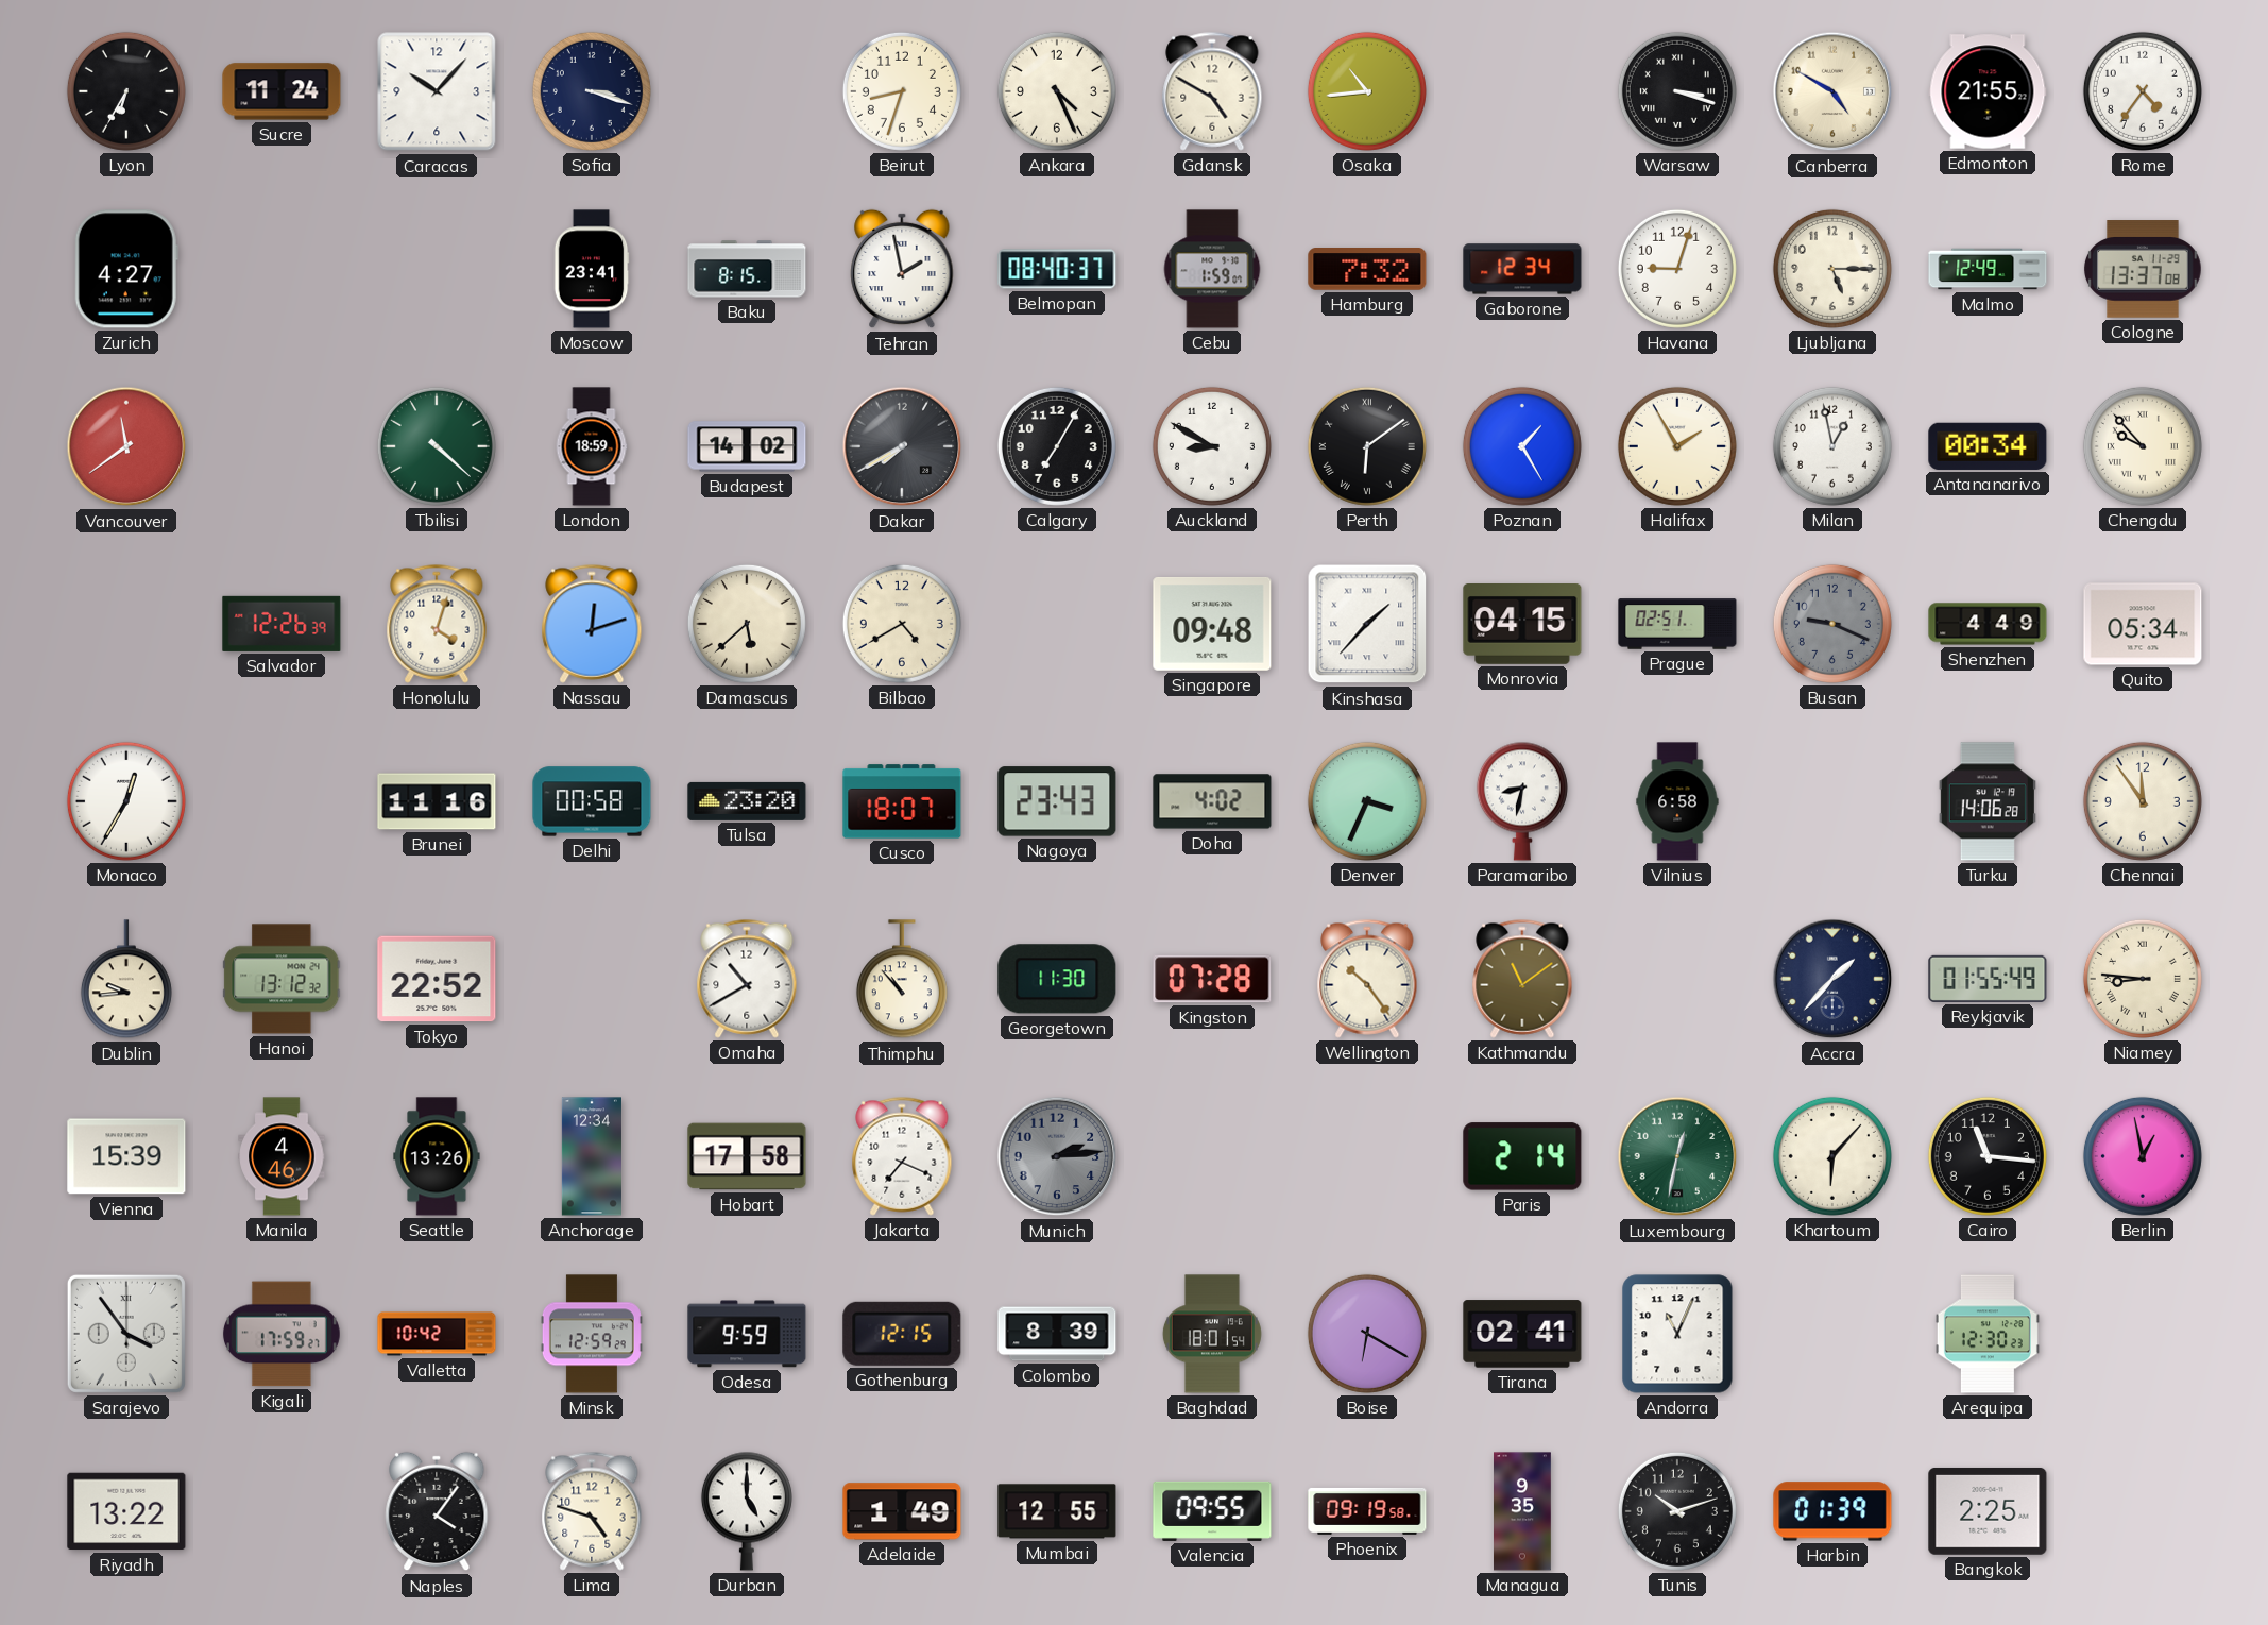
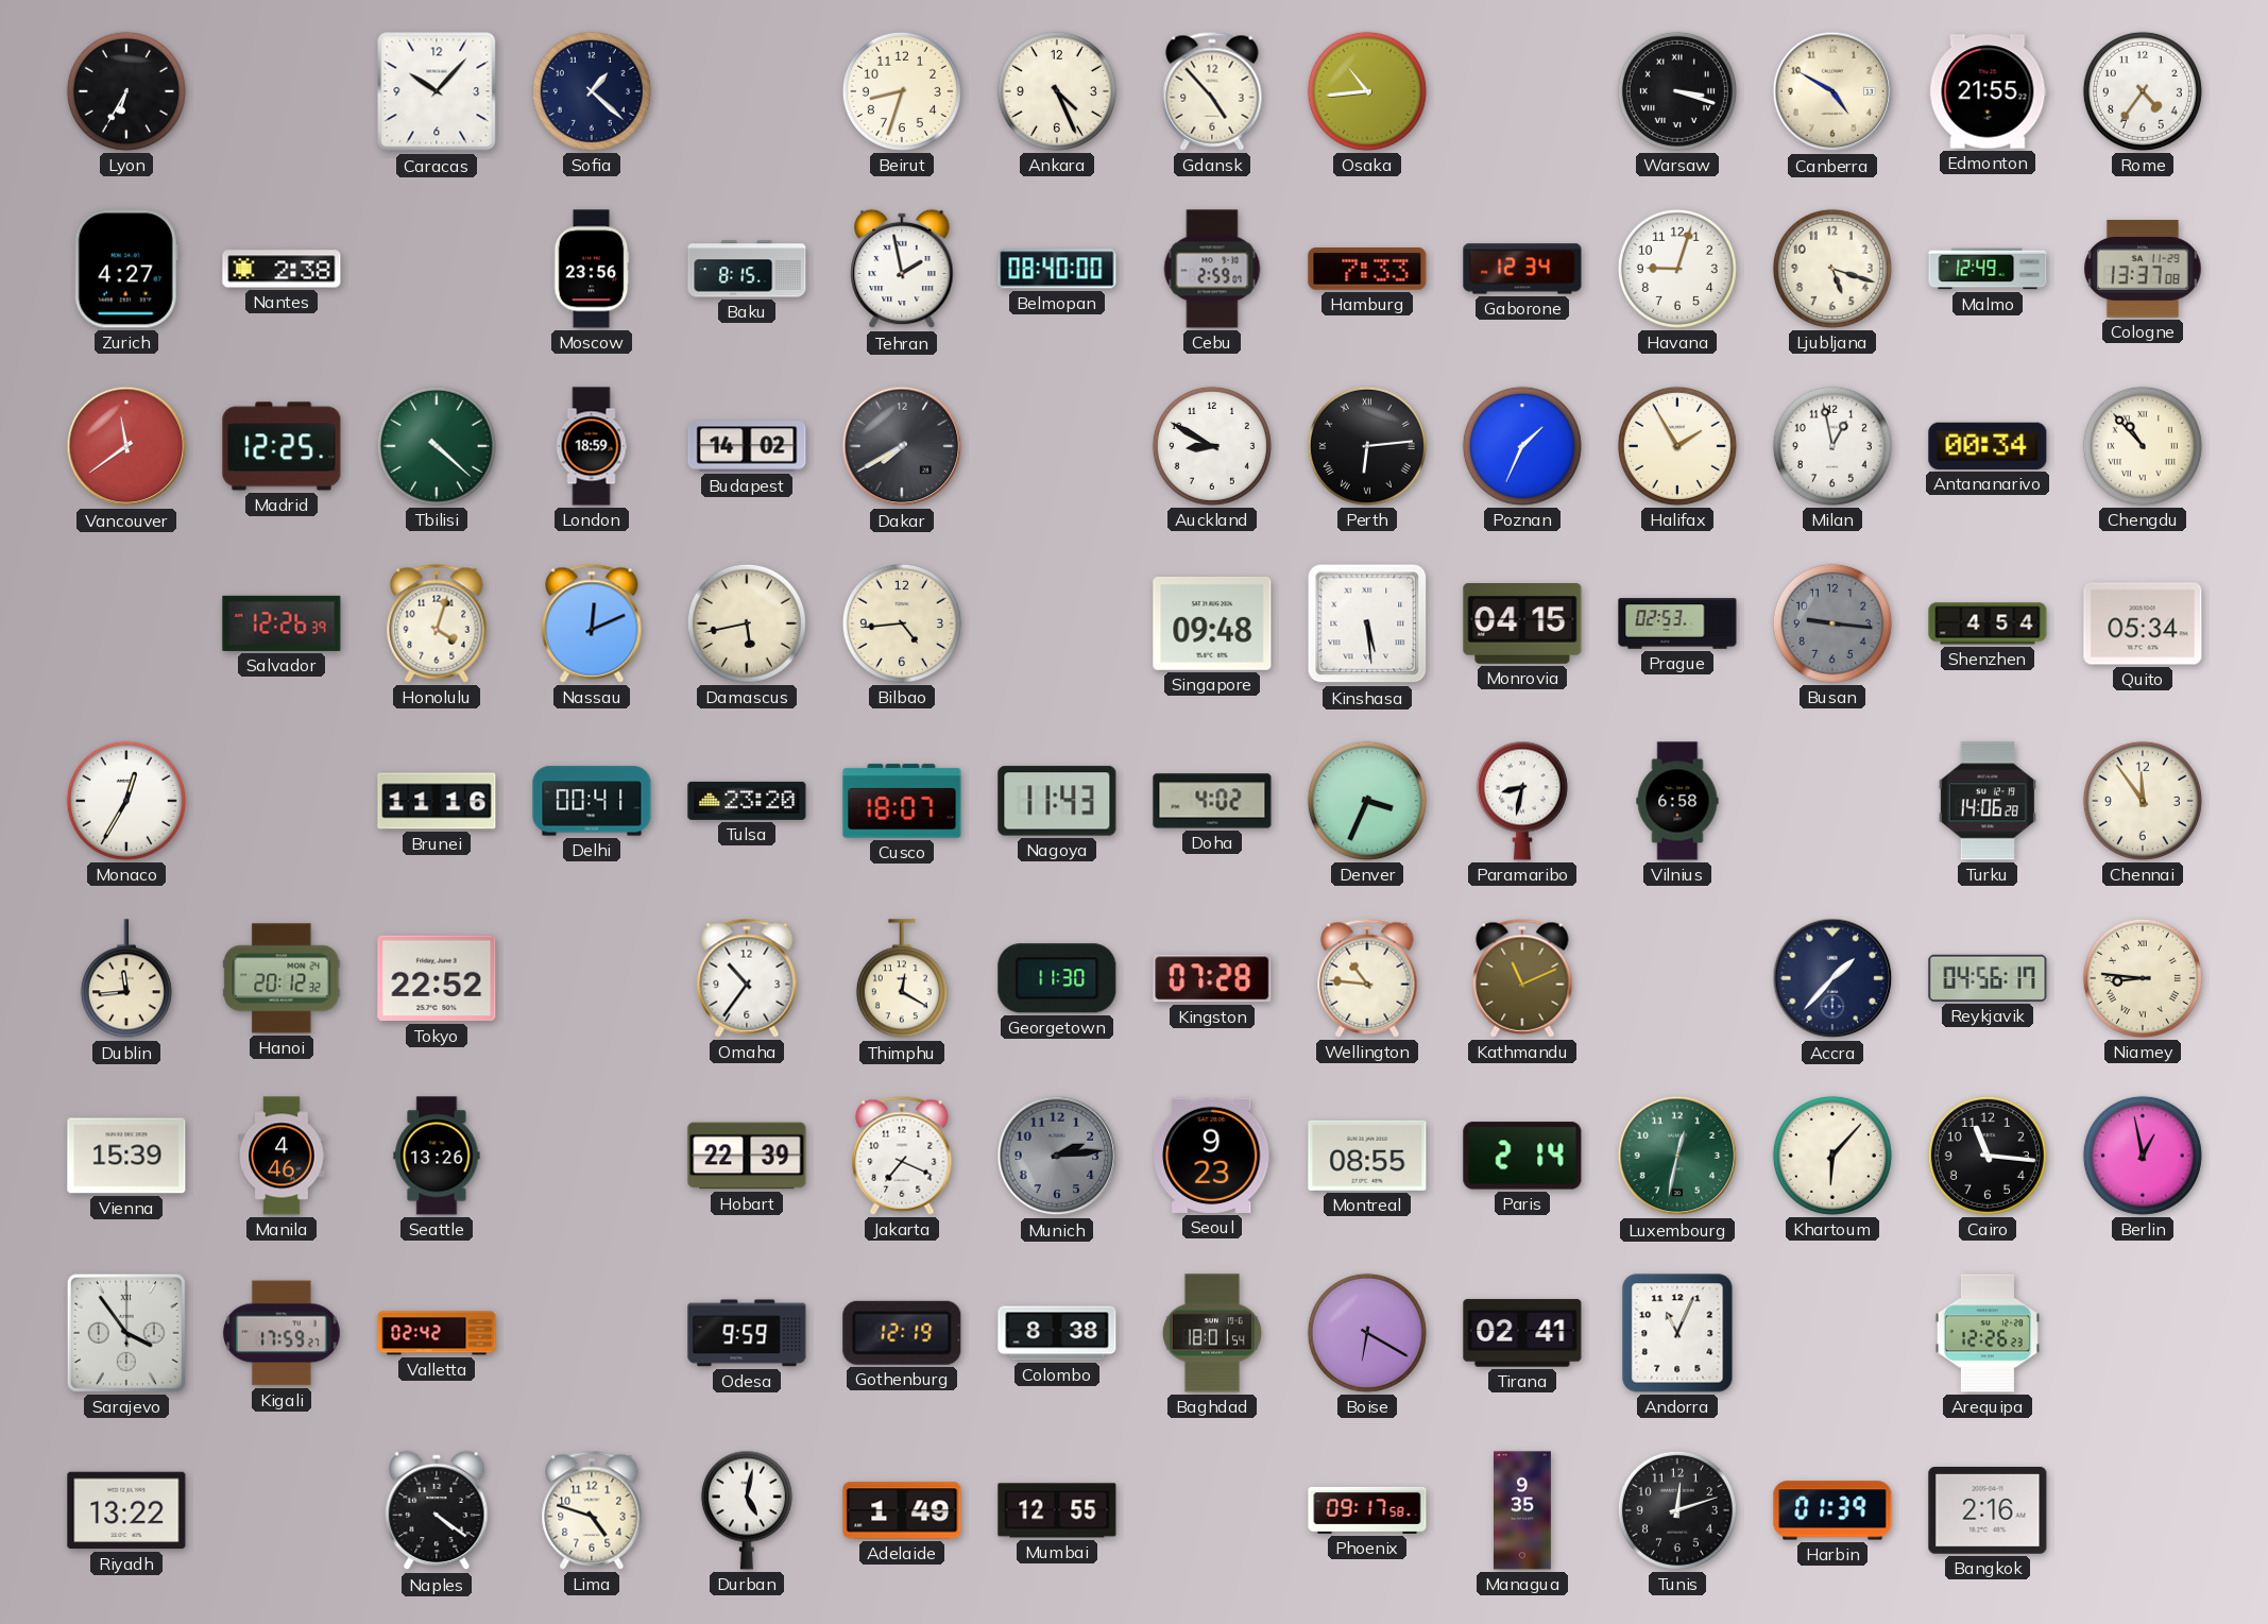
Sucre: 11:24 -> none (282, 91)
Sofia: 3:18 -> 1:22 (592, 91)
Gdansk: 4:50 -> 4:53 (1212, 91)
Nantes: none -> 2:38 (282, 269)
Moscow: 23:41 -> 23:56 (592, 269)
Belmopan: 08:40:37 -> 08:40:00 (1057, 269)
Cebu: 1:59 -> 2:59 (1212, 269)
Hamburg: 7:32 -> 7:33 (1367, 269)
Ljubljana: 5:15 -> 5:18 (1832, 269)
Madrid: none -> 12:25 (282, 446)
Calgary: 7:05 -> none (1057, 446)
Perth: 6:09 -> 6:14 (1367, 446)
Poznan: 1:25 -> 1:34 (1522, 446)
Chengdu: 9:53 -> 10:53 (2143, 446)
Nassau: 12:12 -> 12:11 (592, 623)
Damascus: 5:38 -> 5:43 (747, 623)
Bilbao: 4:40 -> 4:44 (902, 623)
Kinshasa: 1:37 -> 5:29 (1367, 623)
Prague: 02:51 -> 02:53 (1677, 623)
Busan: 9:19 -> 9:16 (1832, 623)
Shenzhen: 4:49 -> 4:54 (1988, 623)
Delhi: 00:58 -> 00:41 (592, 801)
Nagoya: 23:43 -> 11:43 (1057, 801)
Dublin: 9:44 -> 11:44 (126, 979)
Hanoi: 13:12 -> 20:12 (282, 978)
Omaha: 10:40 -> 10:36 (747, 978)
Thimphu: 10:53 -> 12:20 (902, 979)
Wellington: 10:24 -> 10:46 (1367, 978)
Kathmandu: 11:09 -> 11:11 (1522, 978)
Reykjavik: 01:55 -> 04:56 (1988, 978)
Anchorage: 12:34 -> none (592, 1156)
Hobart: 17:58 -> 22:39 (747, 1156)
Seoul: none -> 9:23 (1212, 1156)
Montreal: none -> 08:55 (1367, 1156)
Valletta: 10:42 -> 02:42 (437, 1333)
Minsk: 12:59 -> none (592, 1334)
Gothenburg: 12:15 -> 12:19 (902, 1333)
Colombo: 8:39 -> 8:38 (1057, 1333)
Arequipa: 12:30 -> 12:26 (1988, 1333)
Naples: 4:06 -> 4:21 (437, 1510)
Durban: 5:00 -> 5:02 (747, 1510)
Valencia: 09:55 -> none (1212, 1511)
Phoenix: 09:19 -> 09:17 (1367, 1510)
Tunis: 10:12 -> 12:12 (1677, 1510)
Bangkok: 2:25 -> 2:16 (1988, 1510)
